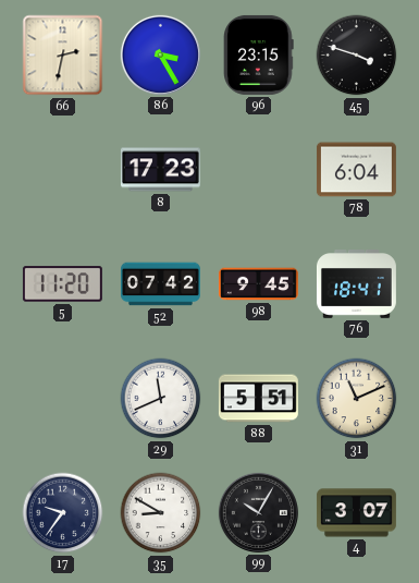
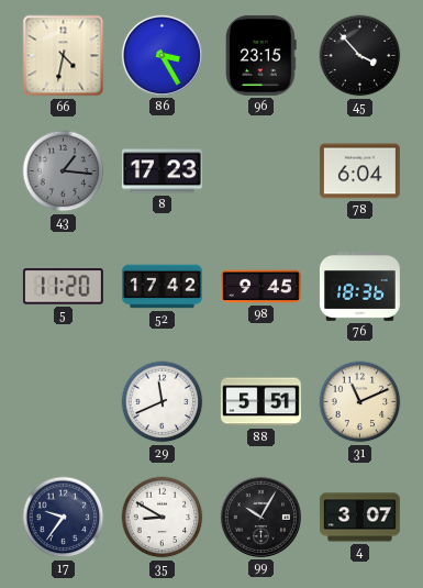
66: 2:32 -> 4:32 (64, 56)
45: 3:48 -> 3:53 (360, 56)
43: none -> 1:16 (64, 171)
52: 07:42 -> 17:42 (162, 287)
76: 18:41 -> 18:36 (359, 287)
